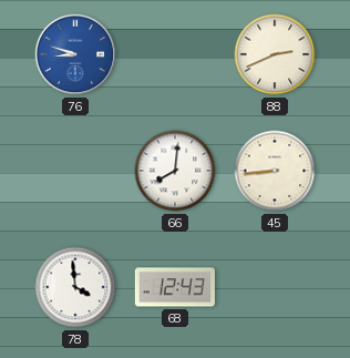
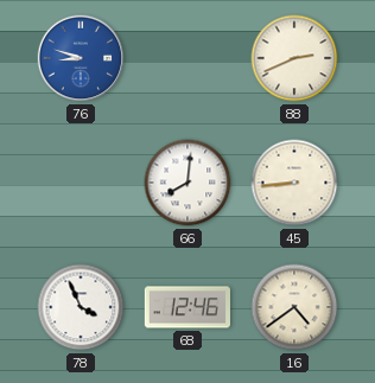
78: 3:59 -> 3:56 (81, 307)
68: 12:43 -> 12:46 (186, 307)
16: none -> 4:39 (294, 307)
